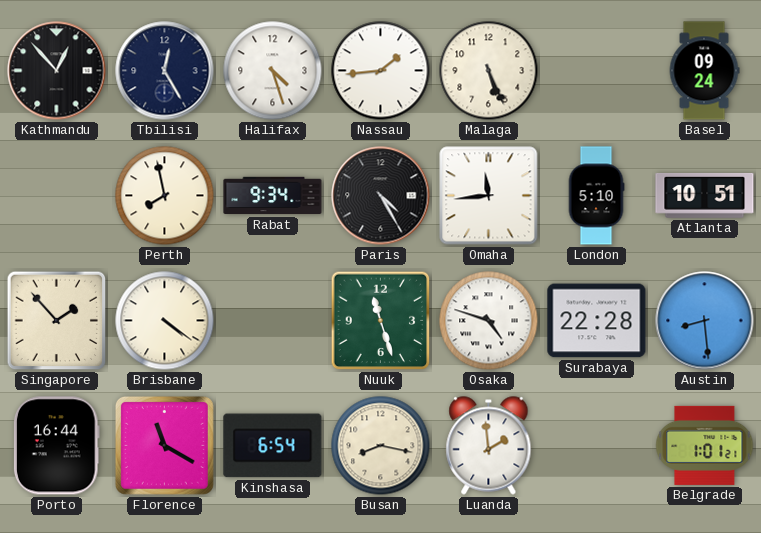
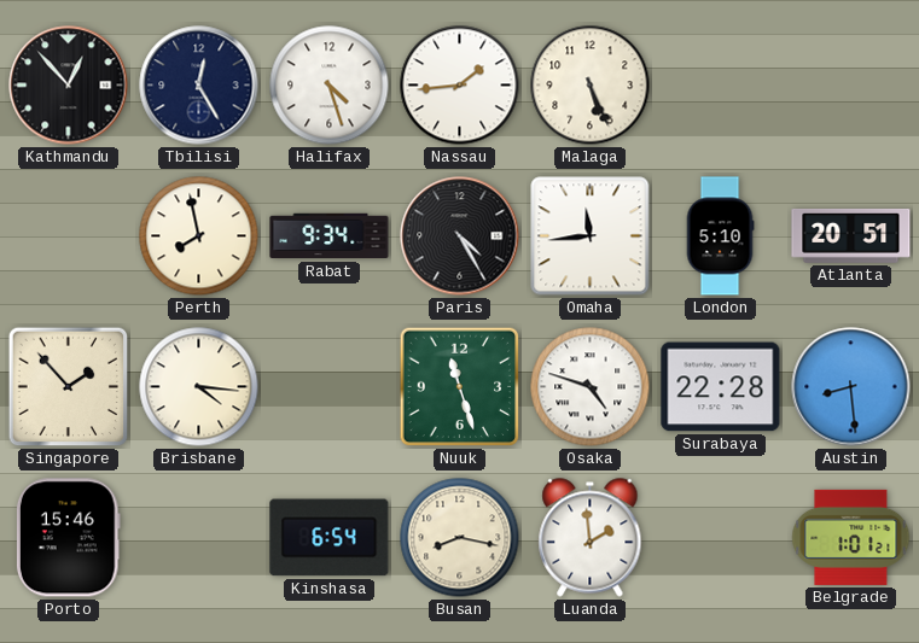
Basel: 09:24 -> none (704, 71)
Atlanta: 10:51 -> 20:51 (851, 235)
Brisbane: 4:21 -> 4:16 (199, 387)
Porto: 16:44 -> 15:46 (68, 538)
Florence: 11:20 -> none (164, 445)
